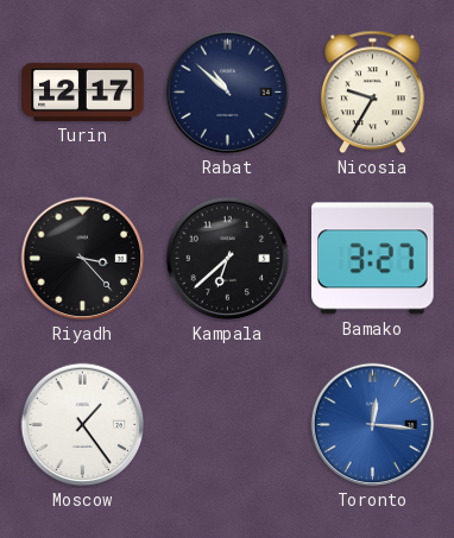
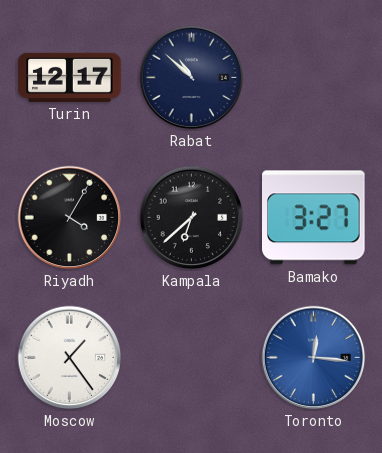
Nicosia: 9:35 -> none (372, 93)
Riyadh: 3:23 -> 4:05 (70, 218)
